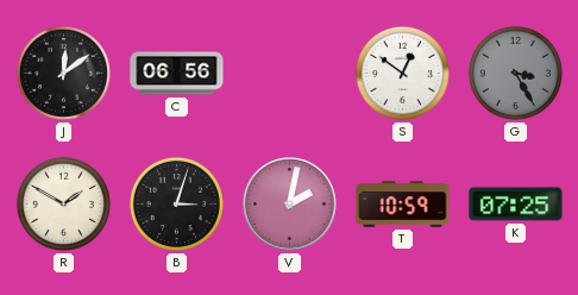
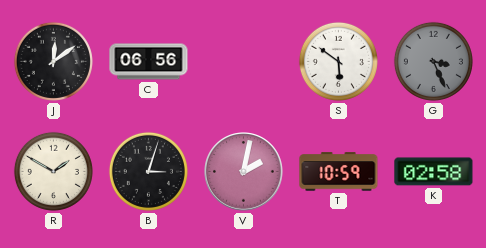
S: 12:51 -> 5:51 (338, 61)
G: 3:25 -> 3:26 (433, 61)
K: 07:25 -> 02:58 (434, 172)
